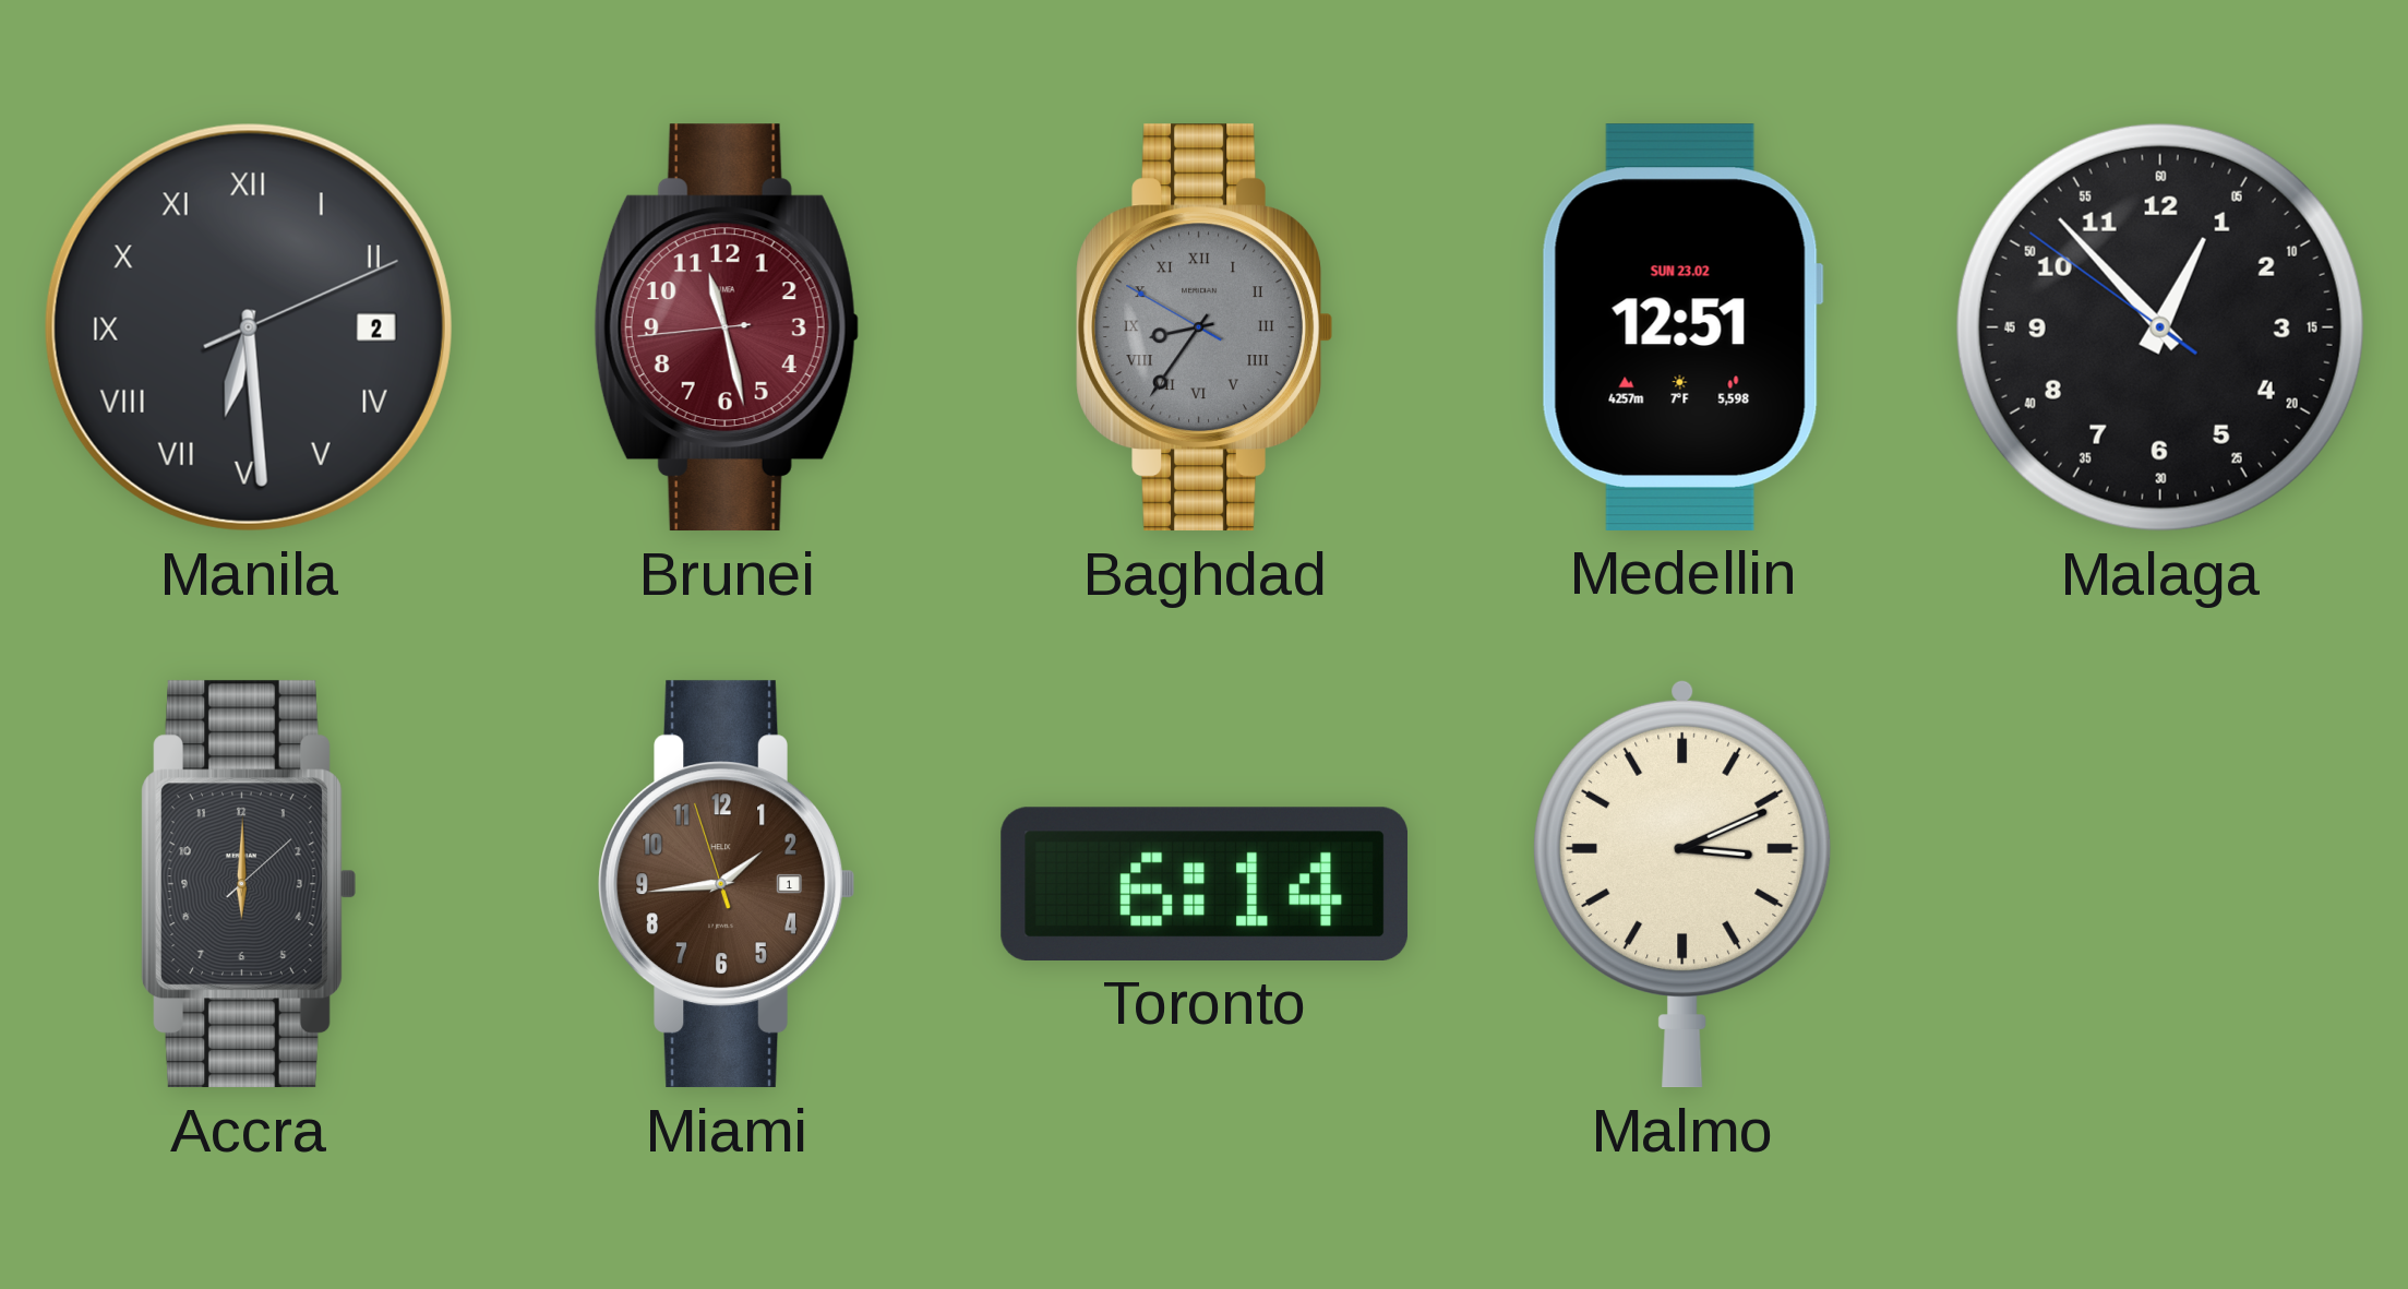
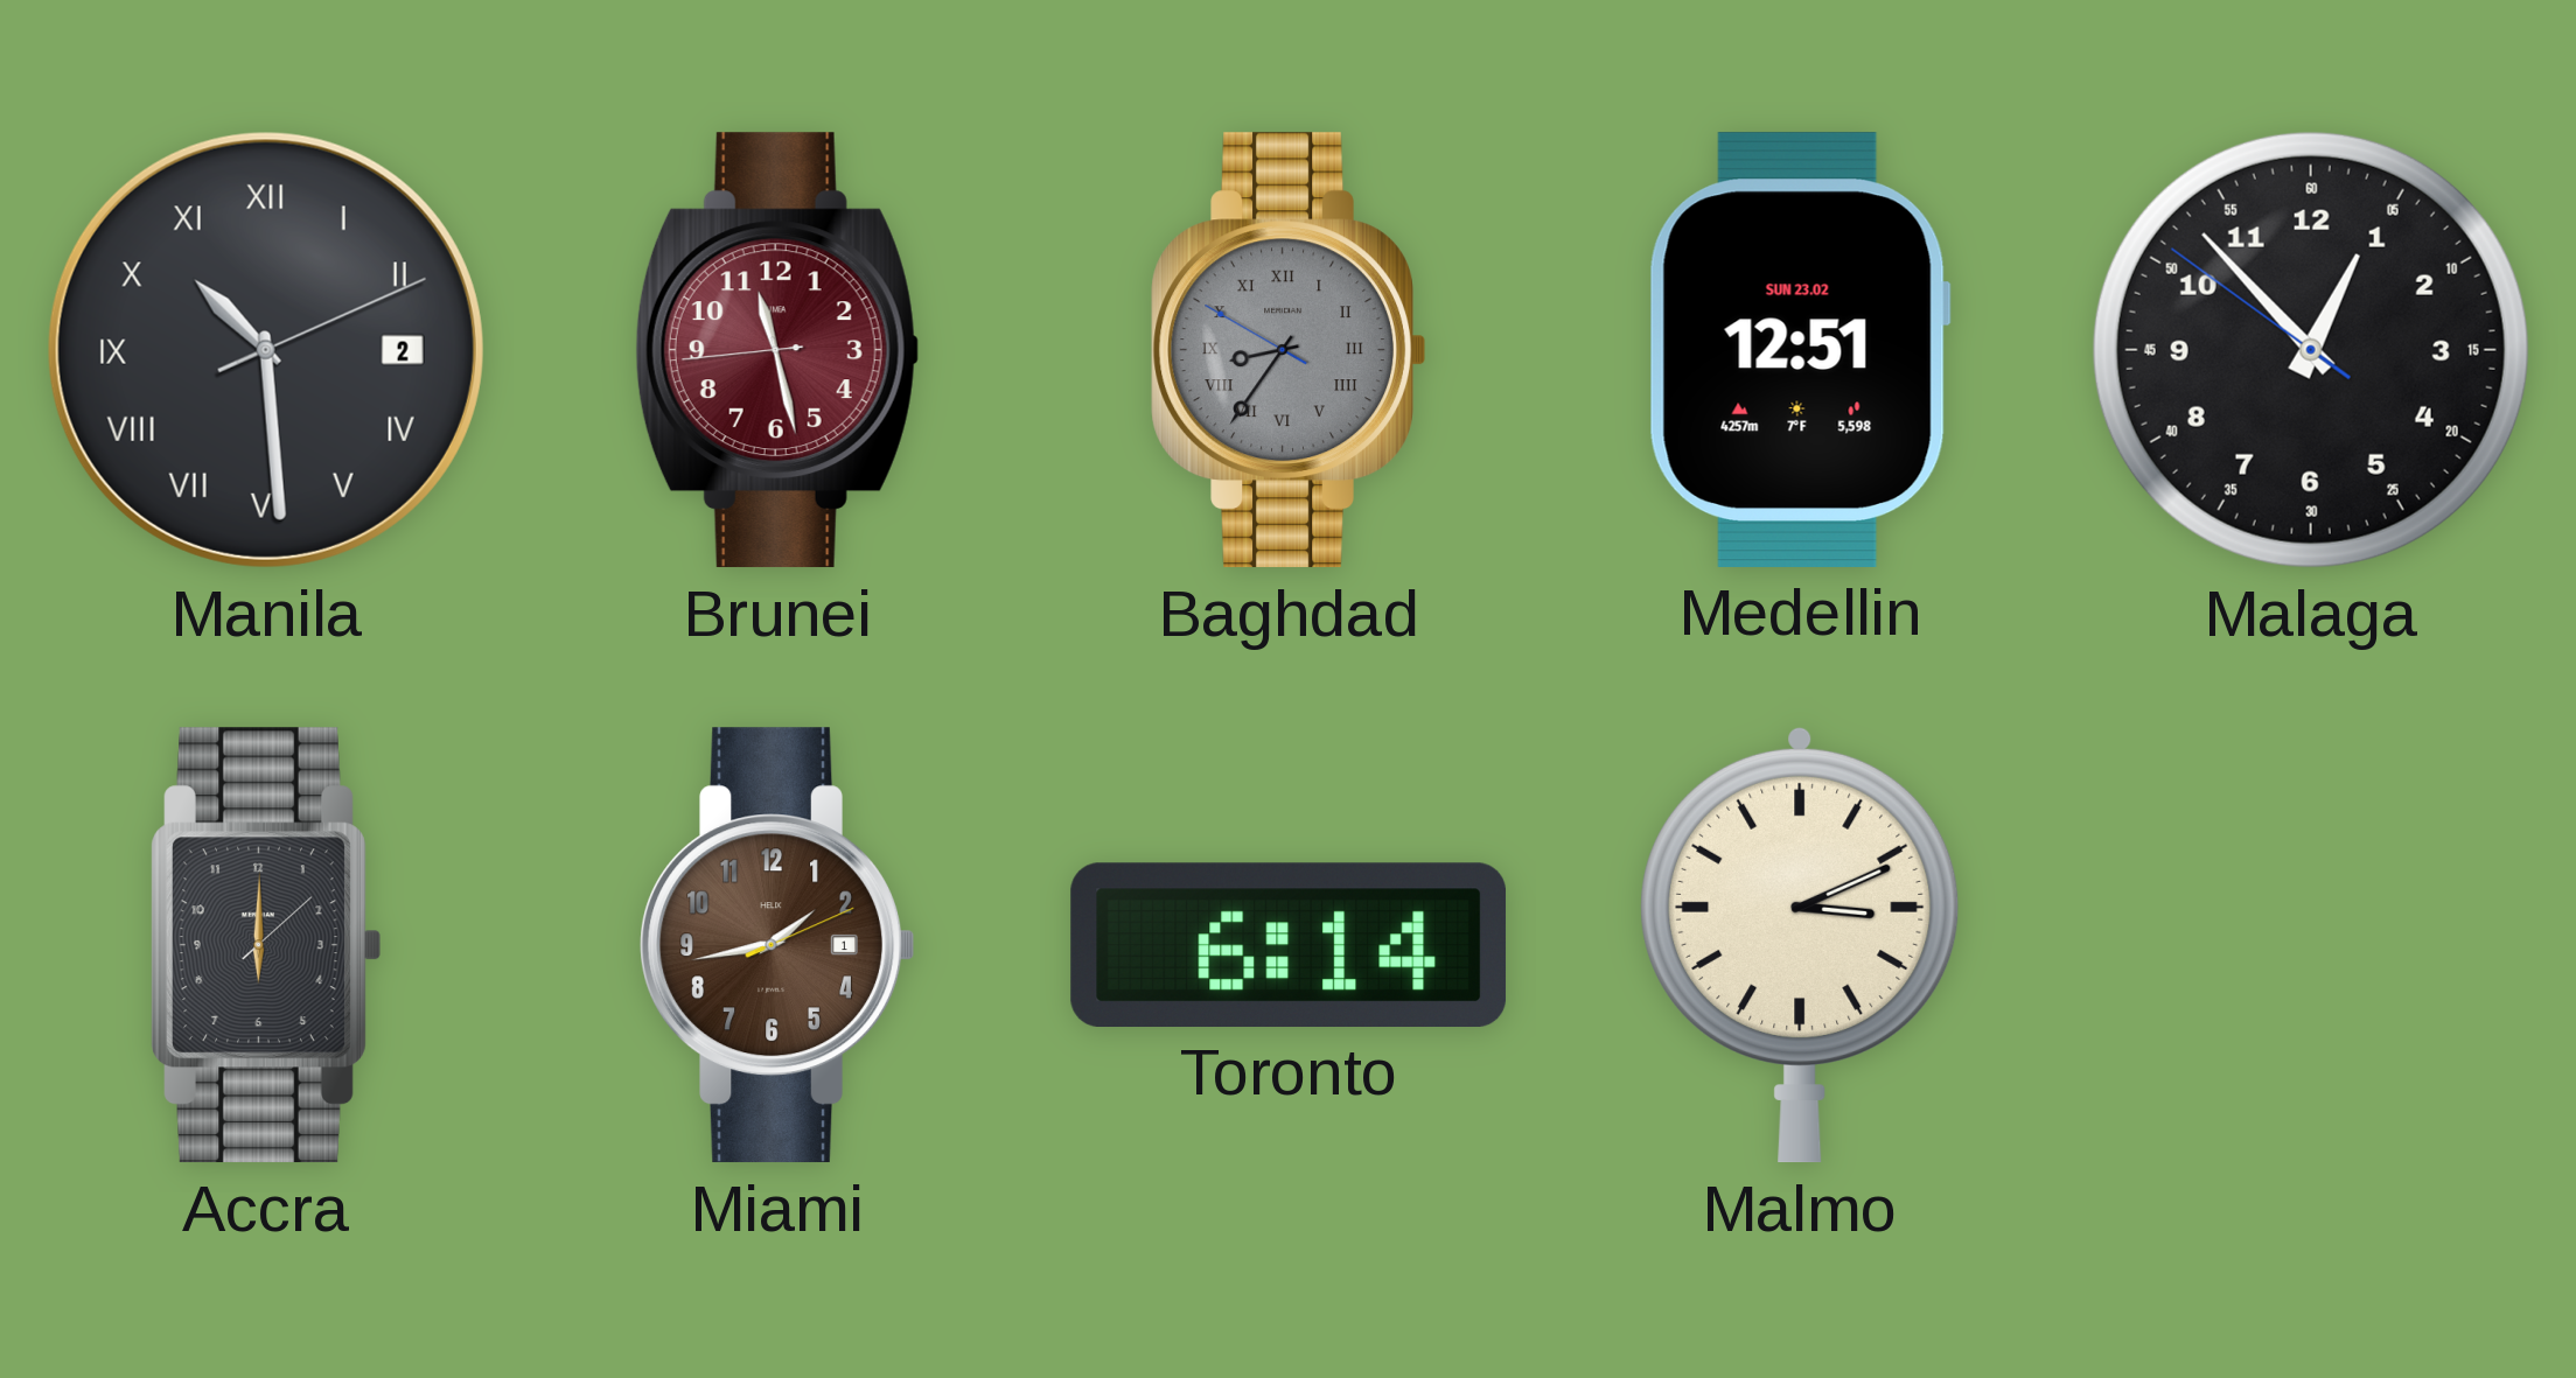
Manila: 6:29 -> 10:29 (266, 350)
Miami: 1:43:57 -> 1:43:11 (777, 945)
